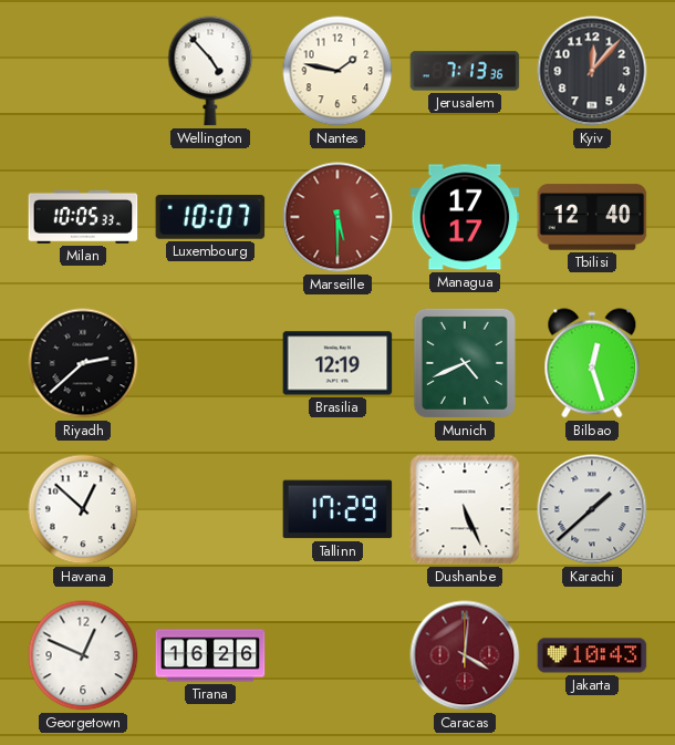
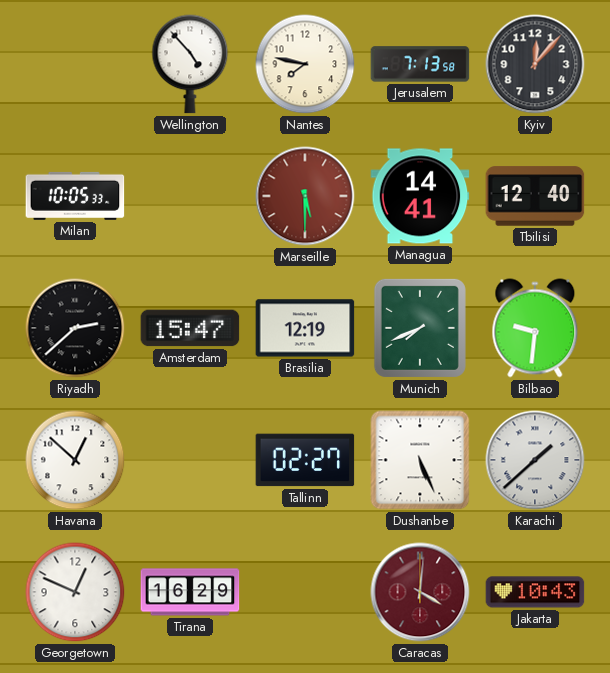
Nantes: 1:47 -> 7:47 (305, 64)
Jerusalem: 7:13:36 -> 7:13:58 (420, 64)
Luxembourg: 10:07 -> none (210, 218)
Managua: 17:17 -> 14:41 (420, 196)
Amsterdam: none -> 15:47 (190, 328)
Munich: 4:41 -> 7:41 (420, 328)
Bilbao: 12:27 -> 9:31 (535, 328)
Tallinn: 17:29 -> 02:27 (305, 460)
Tirana: 16:26 -> 16:29 (190, 592)
